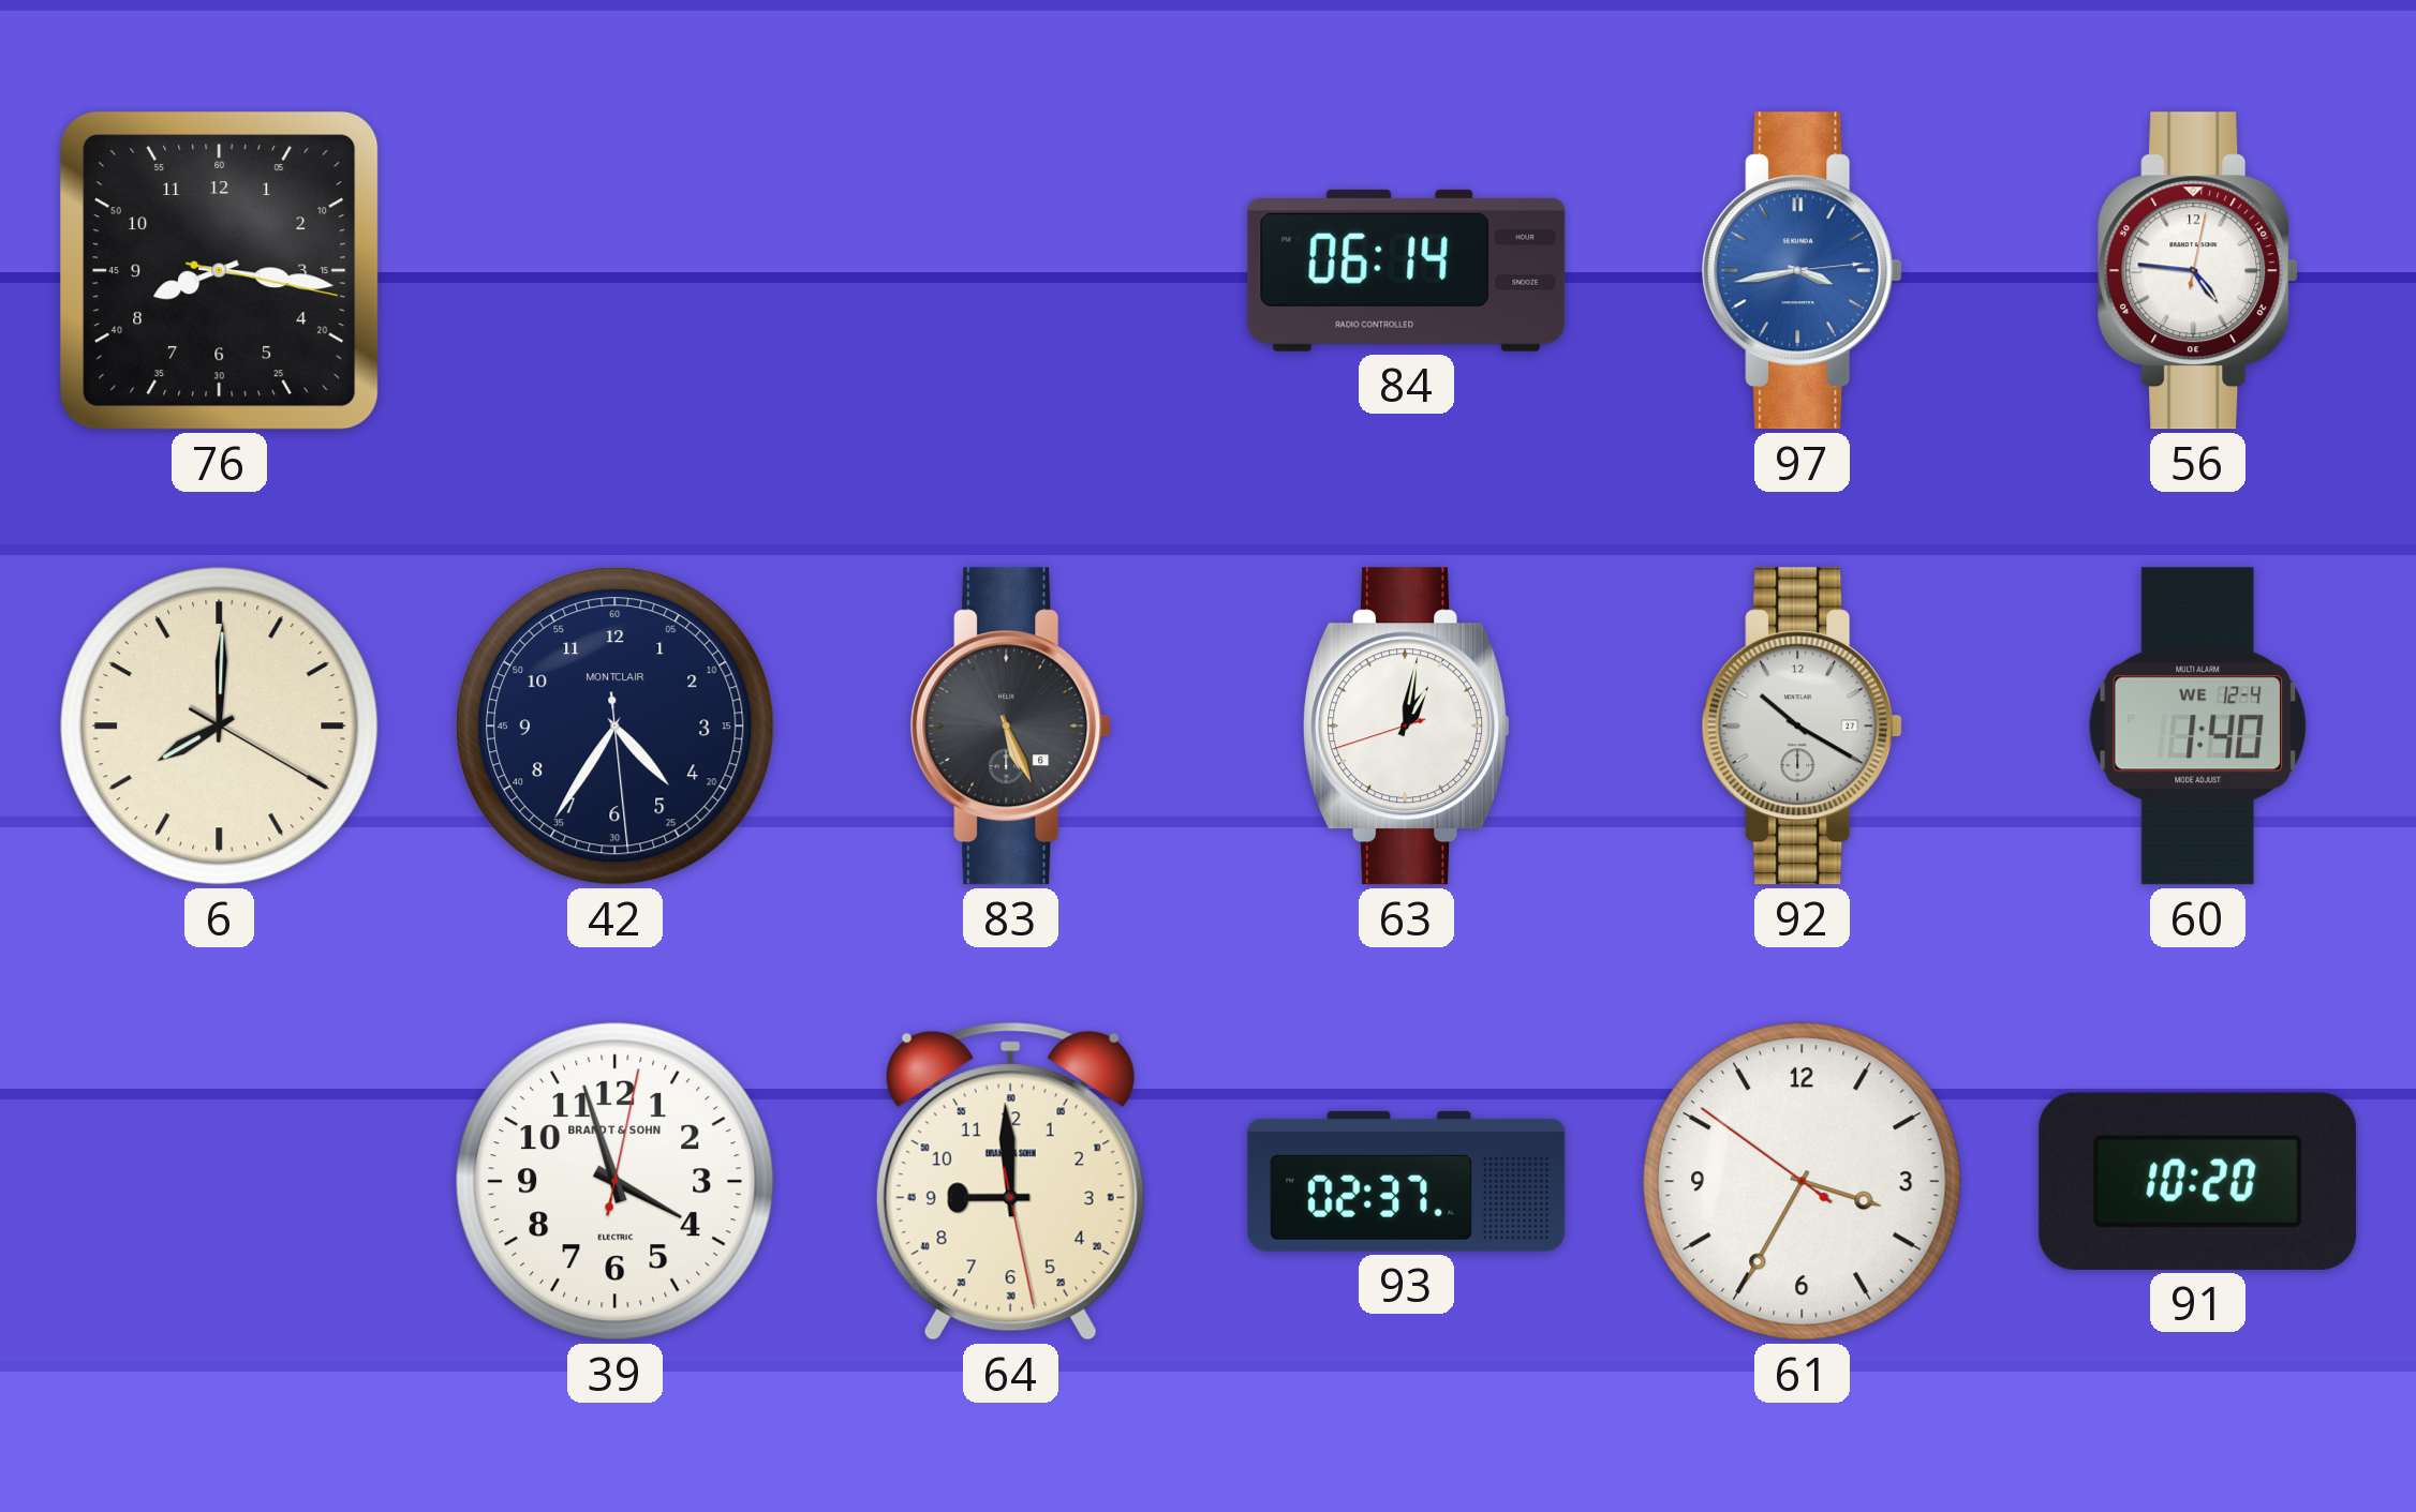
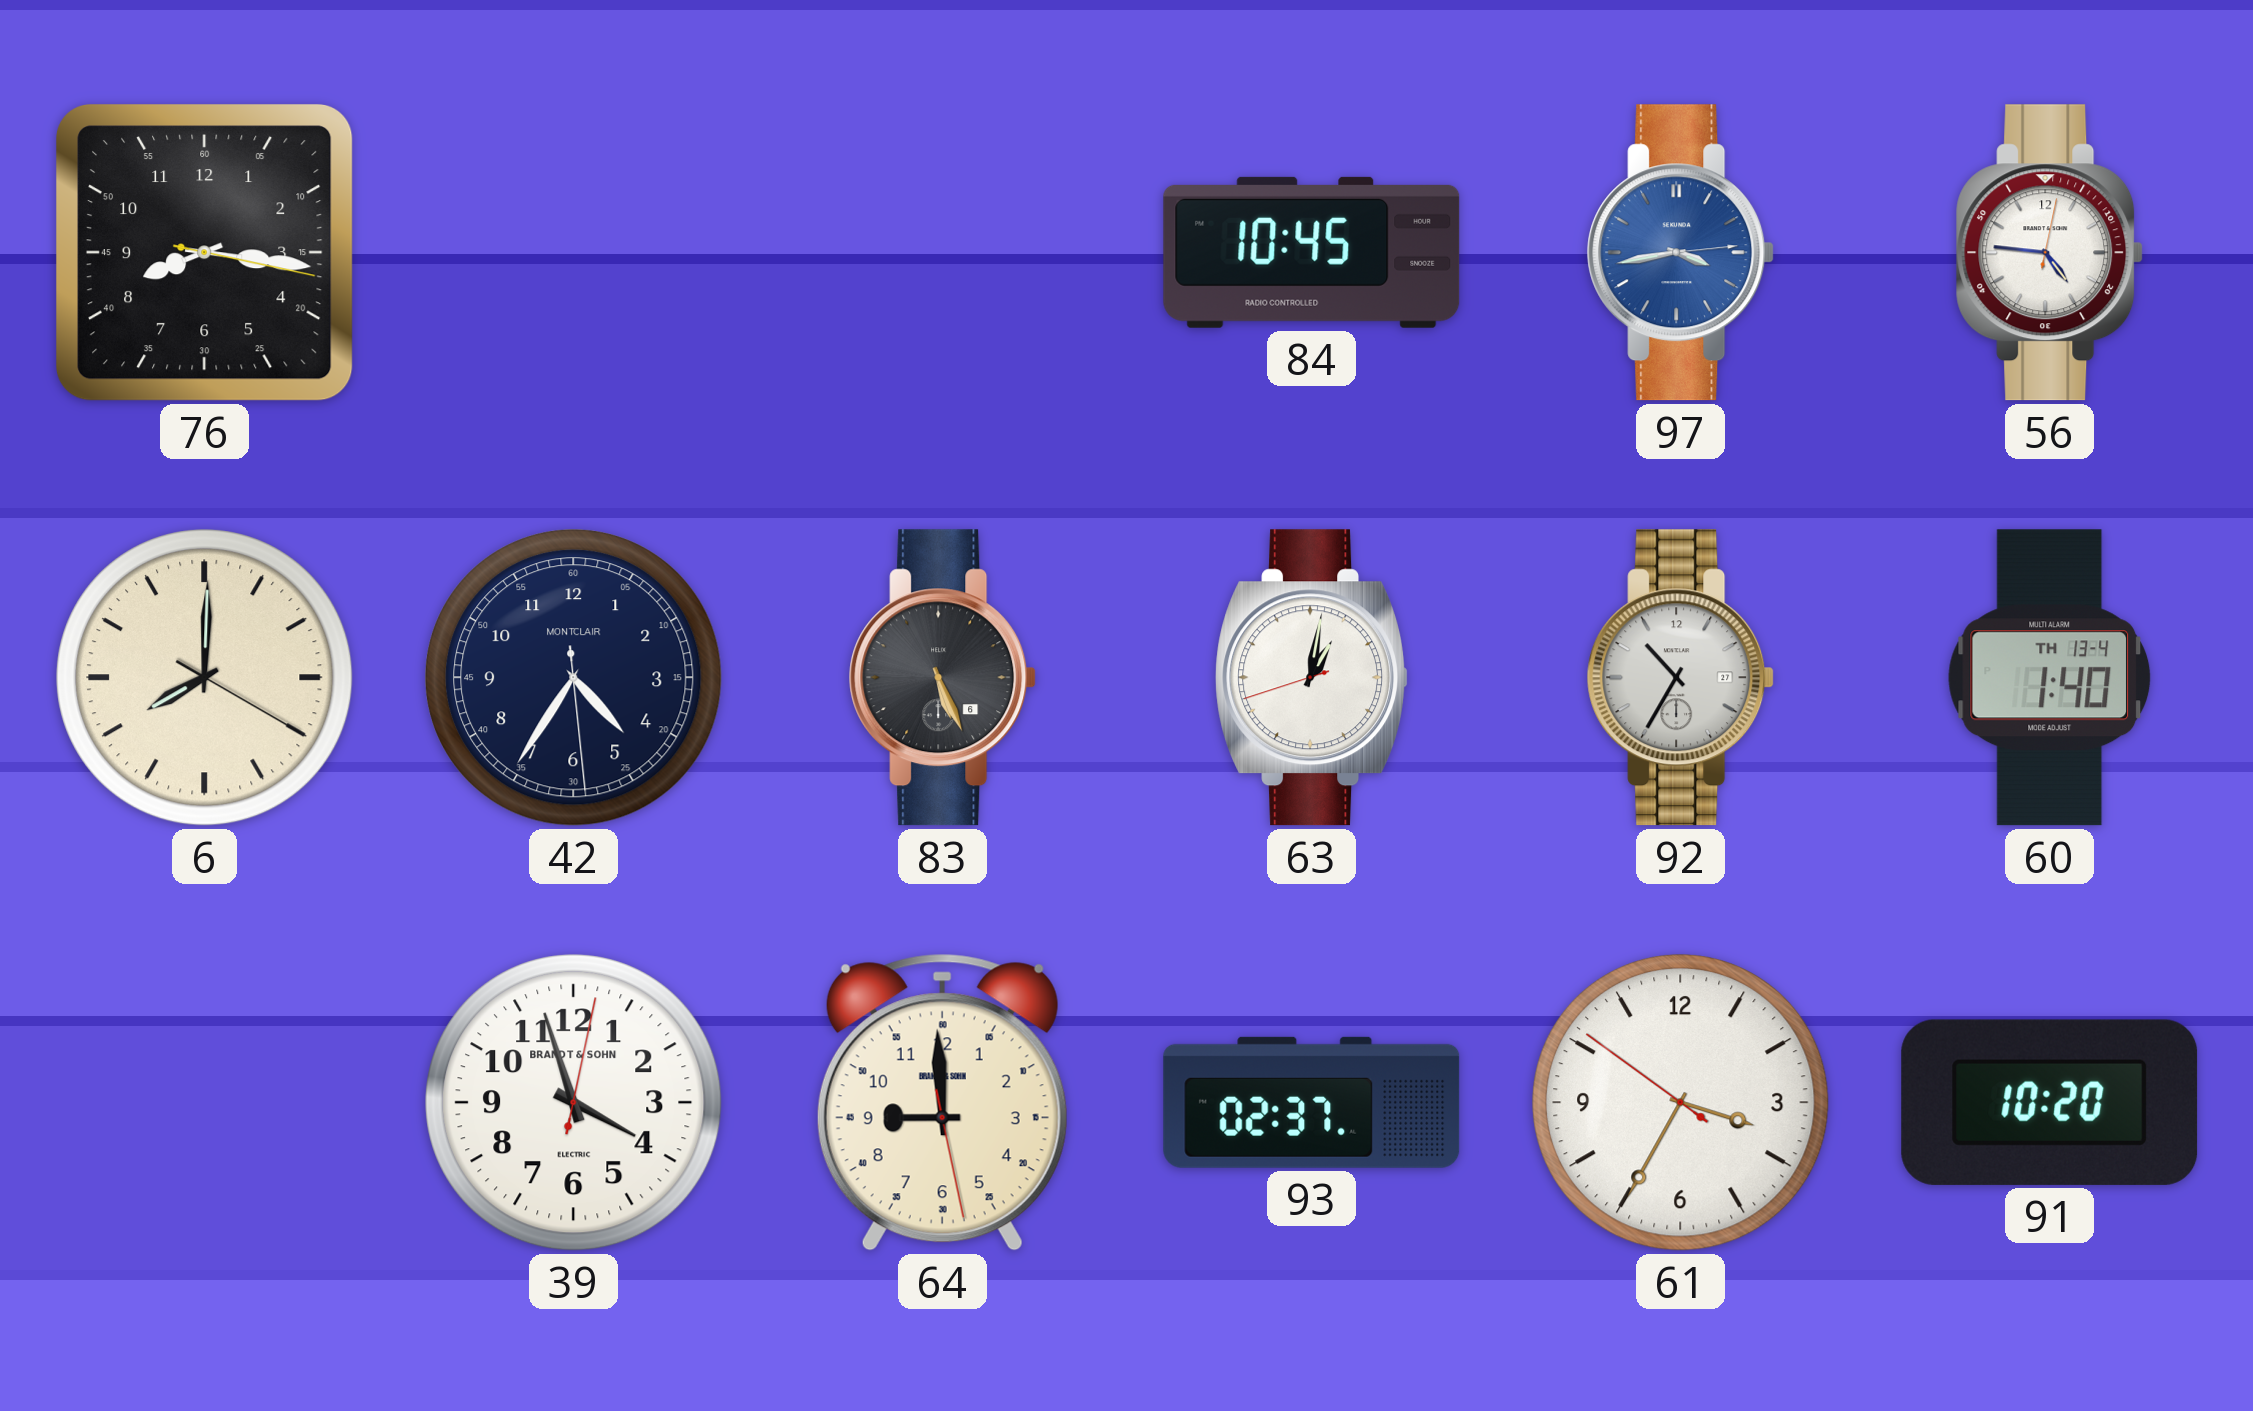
84: 06:14 -> 10:45 (1312, 252)
92: 10:20 -> 10:35 (1681, 678)
60 date: WE 12-4 -> TH 13-4 (2050, 678)
